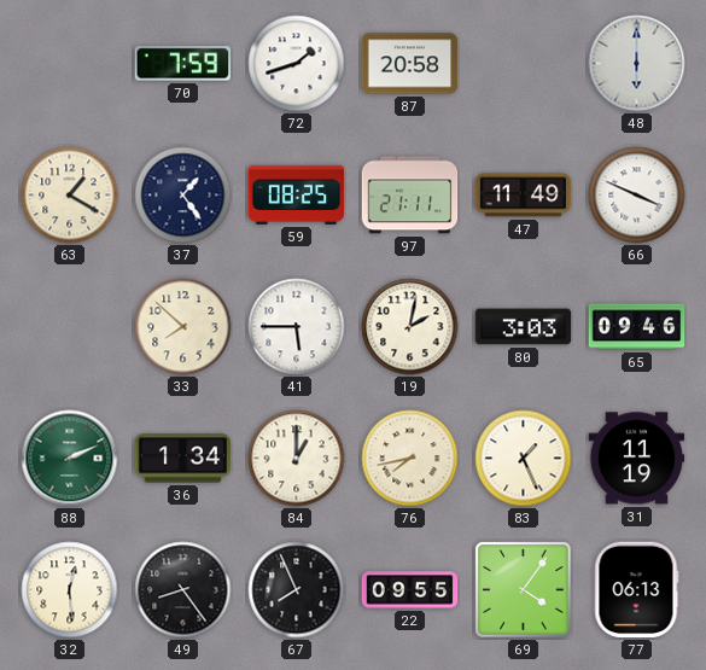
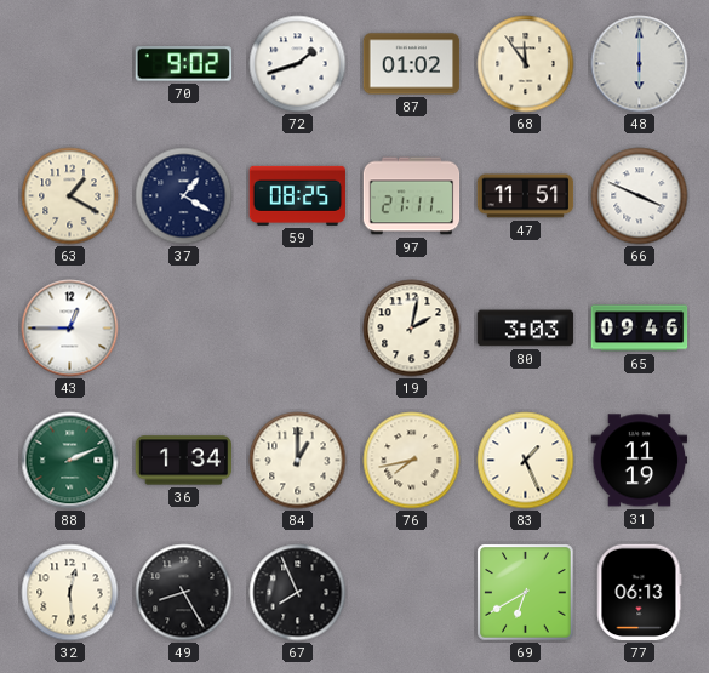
70: 7:59 -> 9:02 (184, 64)
87: 20:58 -> 01:02 (412, 64)
68: none -> 11:54 (526, 64)
37: 1:24 -> 1:20 (184, 196)
47: 11:49 -> 11:51 (526, 196)
43: none -> 12:45 (70, 329)
33: 7:52 -> none (183, 327)
41: 5:45 -> none (297, 327)
49: 8:24 -> 8:25 (184, 593)
22: 09:55 -> none (410, 590)
69: 4:06 -> 6:40 (526, 593)
